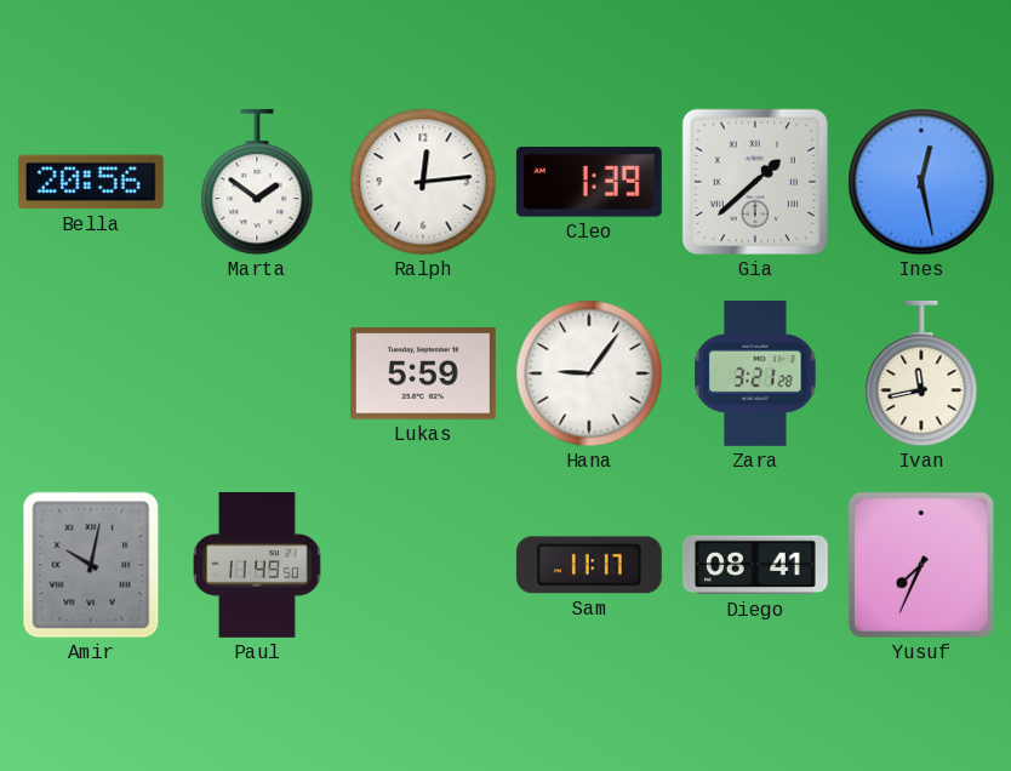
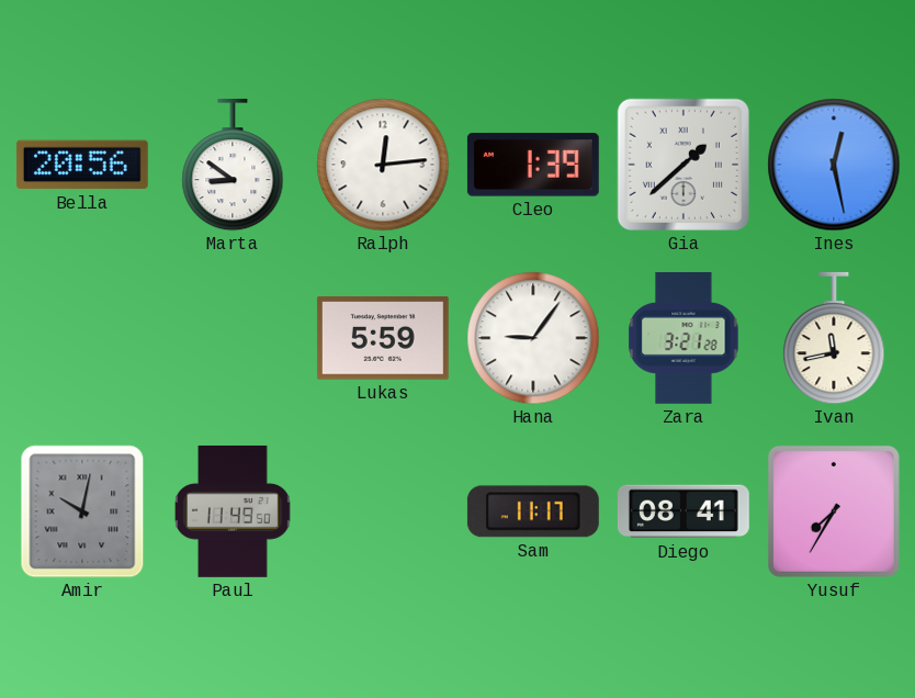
Marta: 1:51 -> 8:51 (233, 165)
Yusuf: 7:34 -> 7:35 (834, 511)
